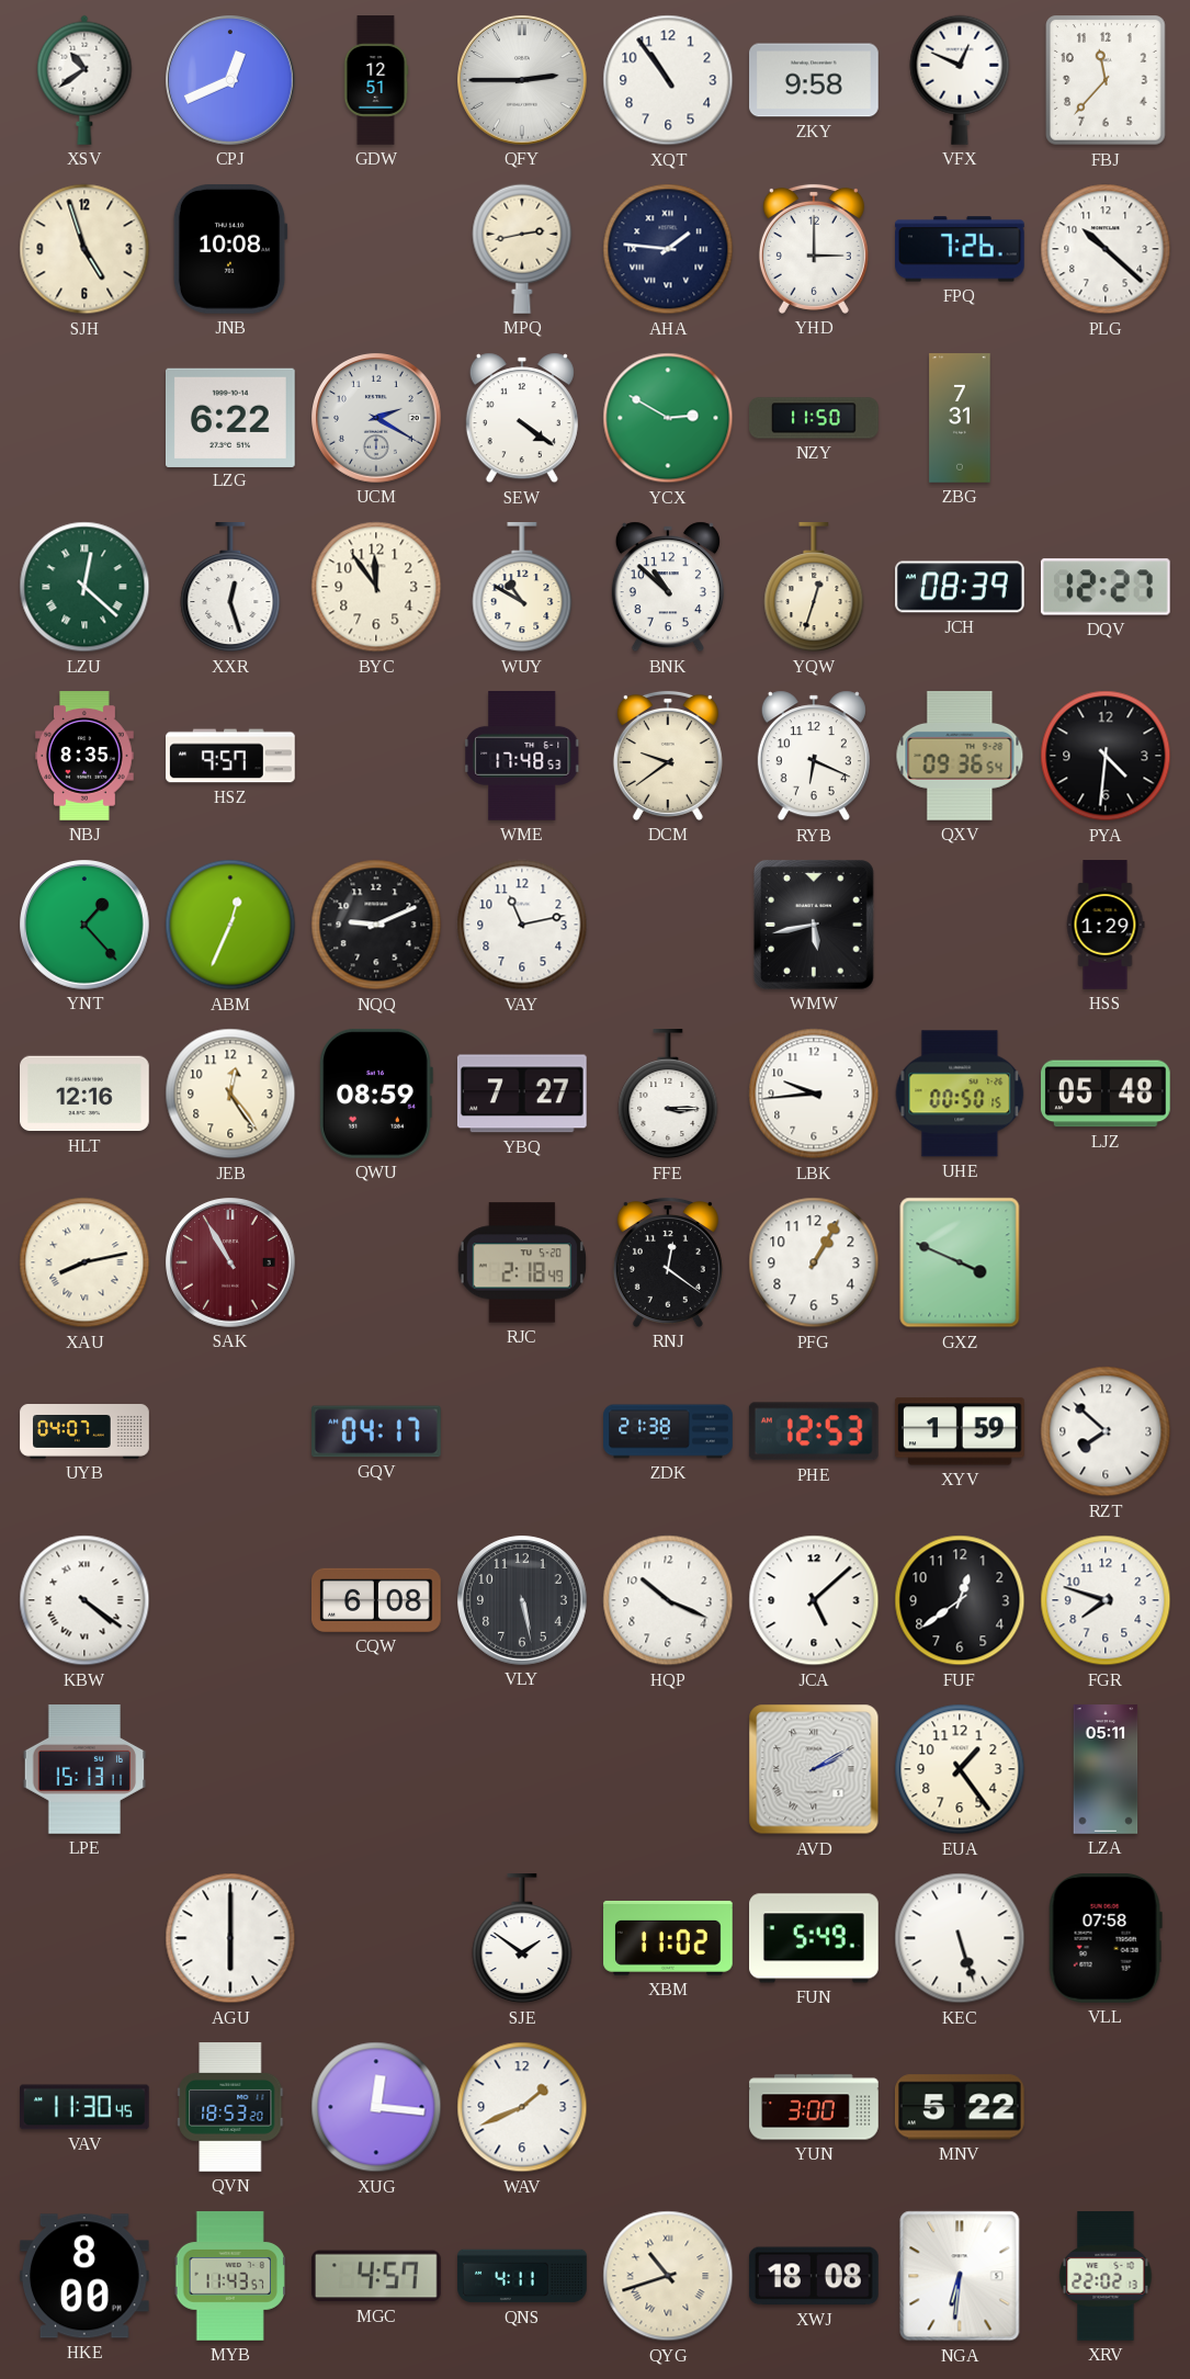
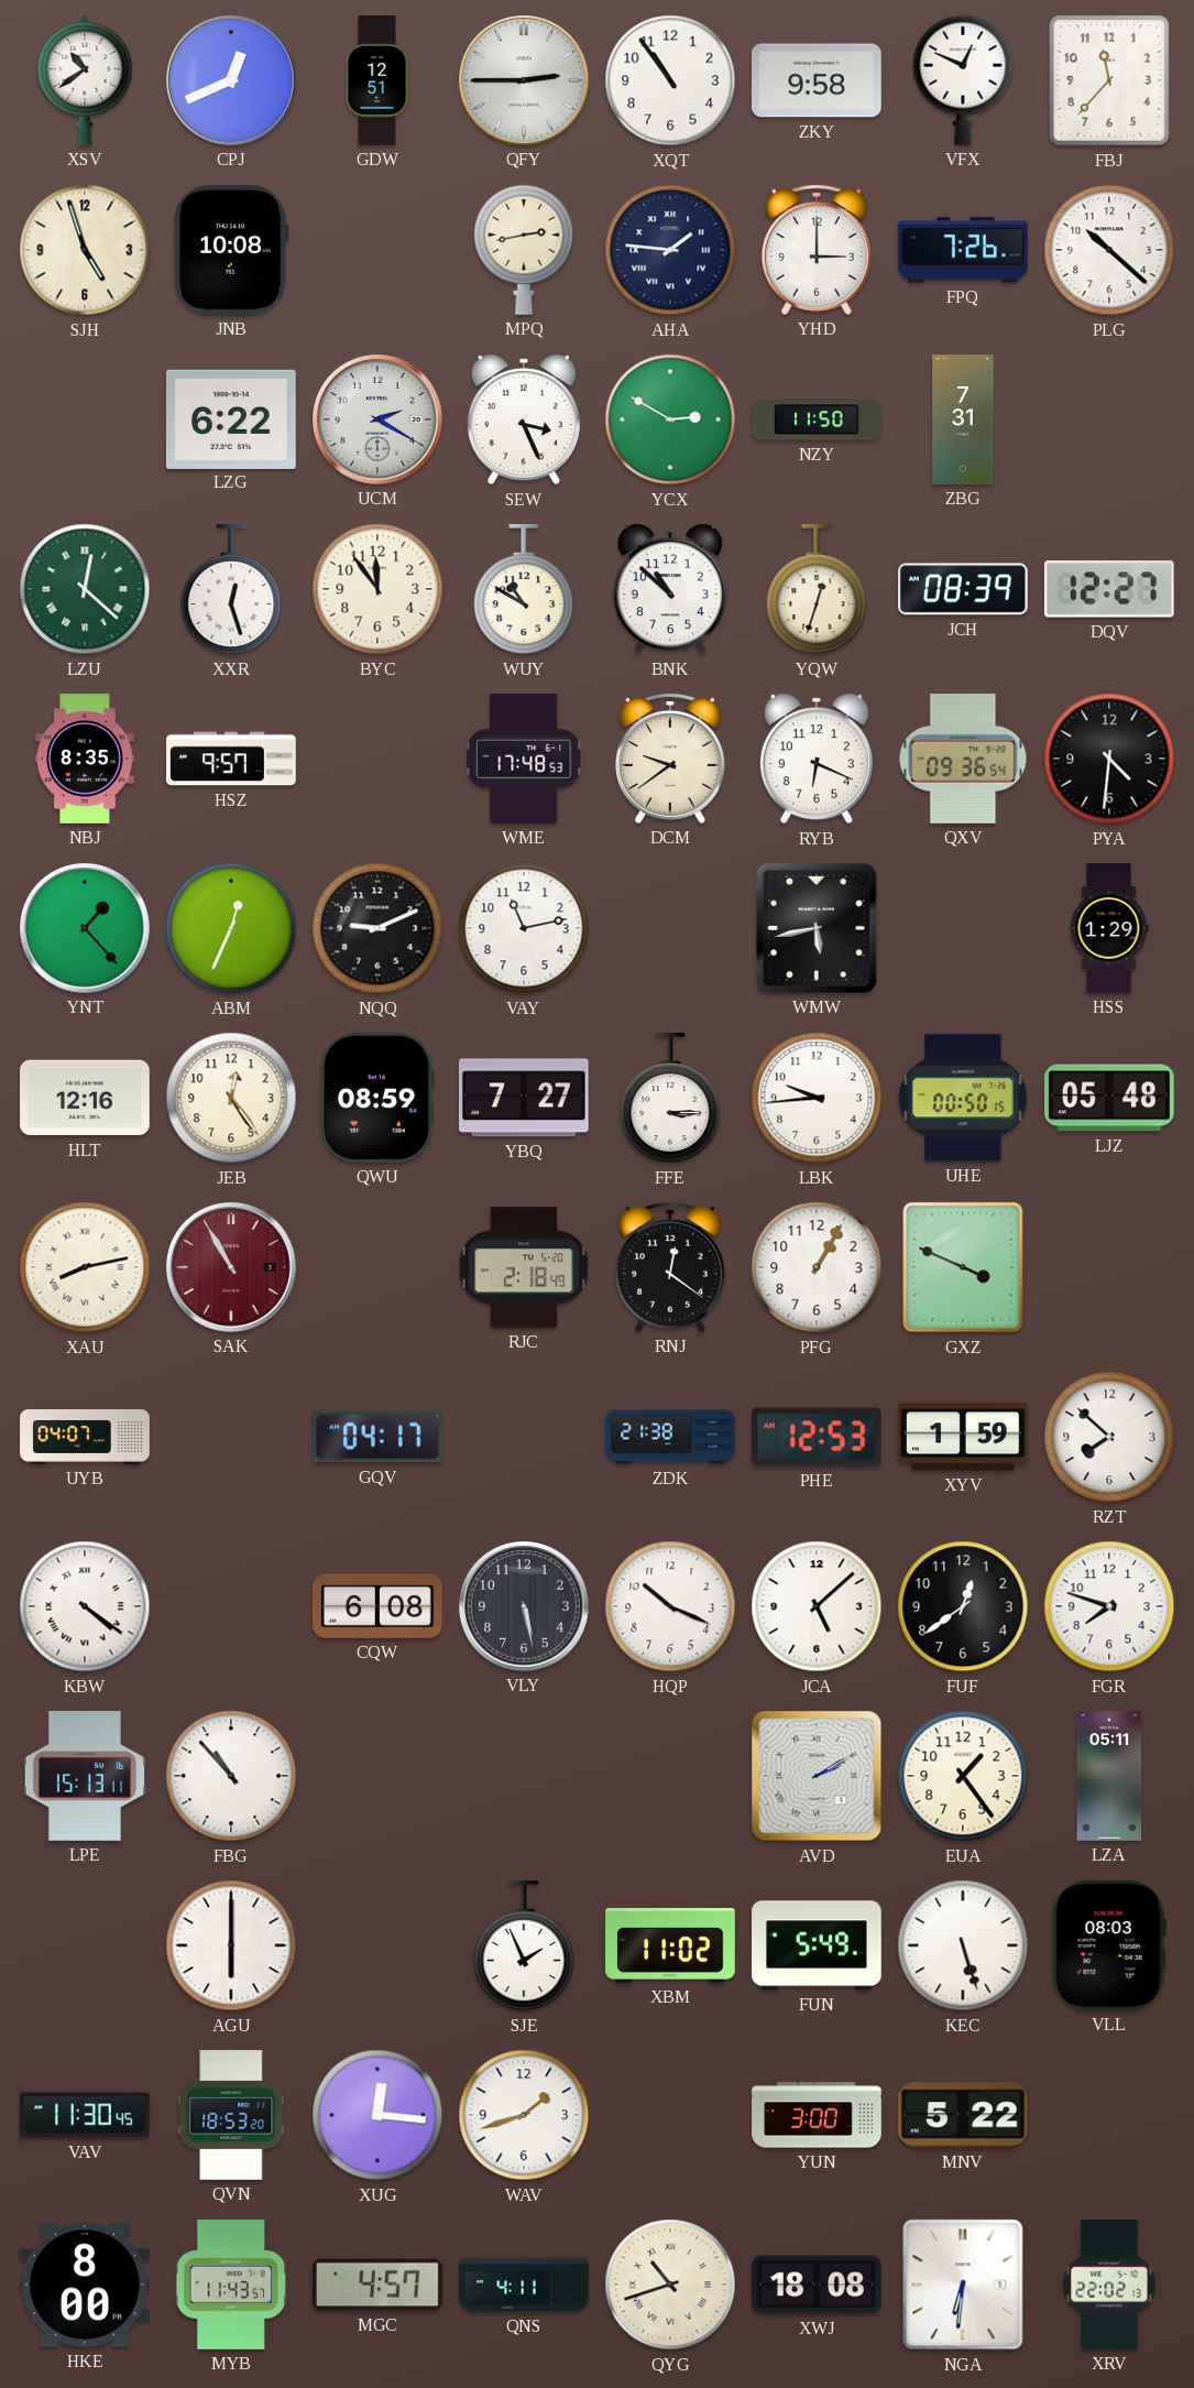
SEW: 4:21 -> 3:26 (524, 419)
FBG: none -> 10:53 (231, 1776)
SJE: 1:51 -> 1:56 (524, 1947)
VLL: 07:58 -> 08:03 (1109, 1945)
WAV: 1:41 -> 1:42 (524, 2115)
